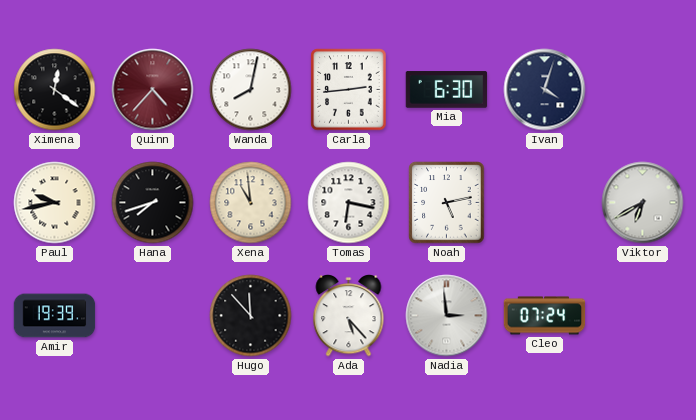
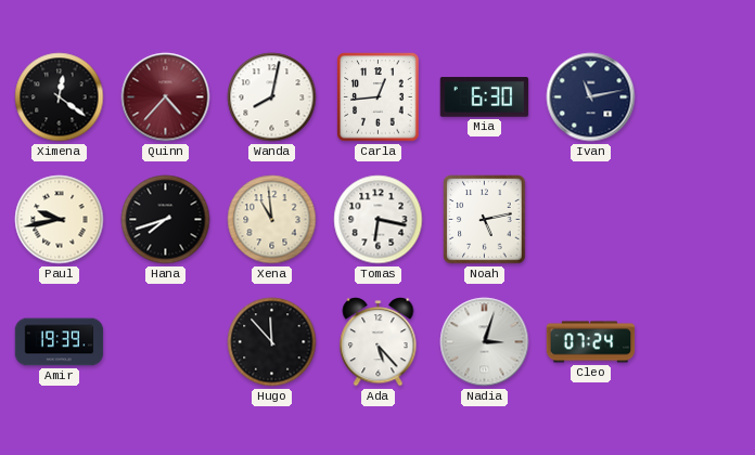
Carla: 2:44 -> 12:44 (379, 97)
Ivan: 4:03 -> 11:13 (591, 97)
Viktor: 6:40 -> none (643, 203)
Nadia: 2:59 -> 3:03 (485, 342)
